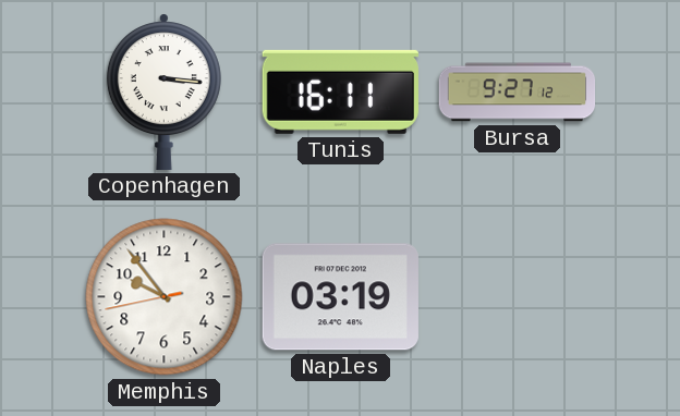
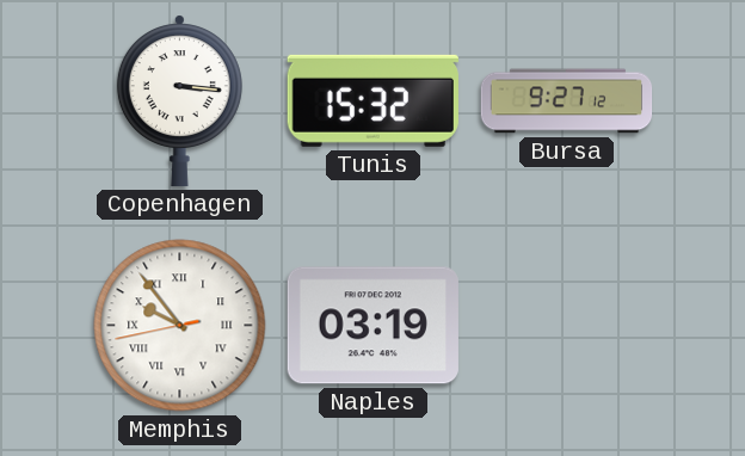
Tunis: 16:11 -> 15:32 (372, 100)
Memphis numerals: Arabic -> Roman (180, 326)
